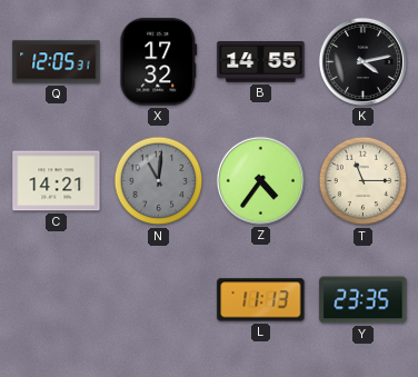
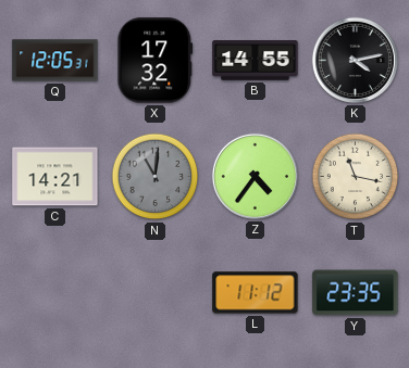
T: 11:15 -> 11:17 (356, 177)
L: 11:13 -> 11:12 (256, 293)
